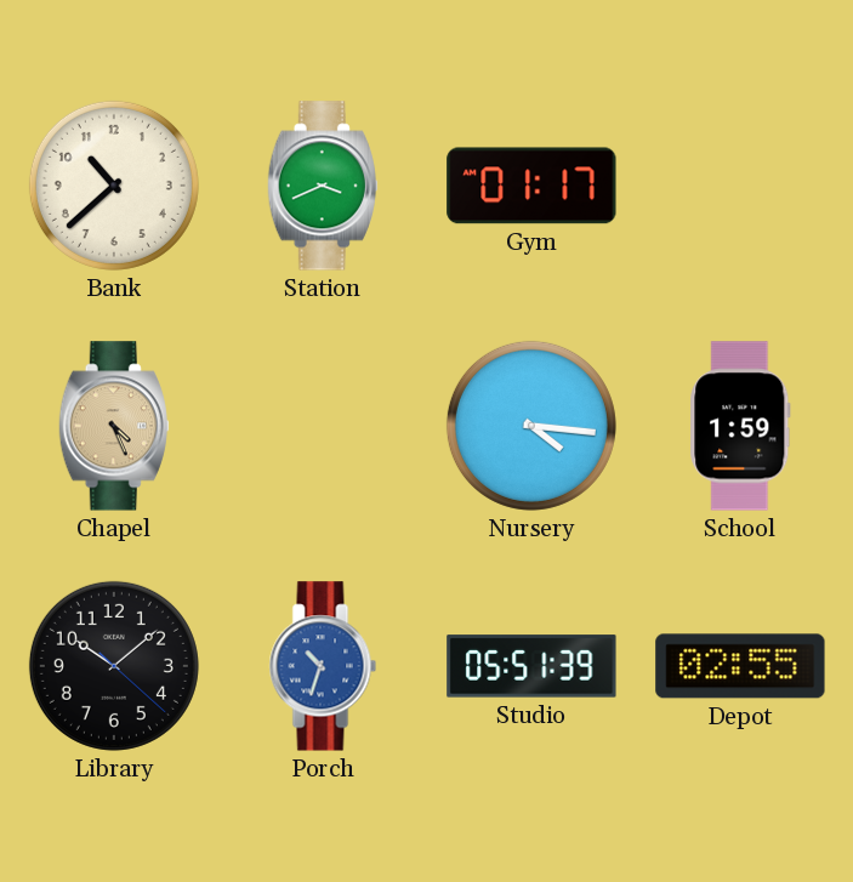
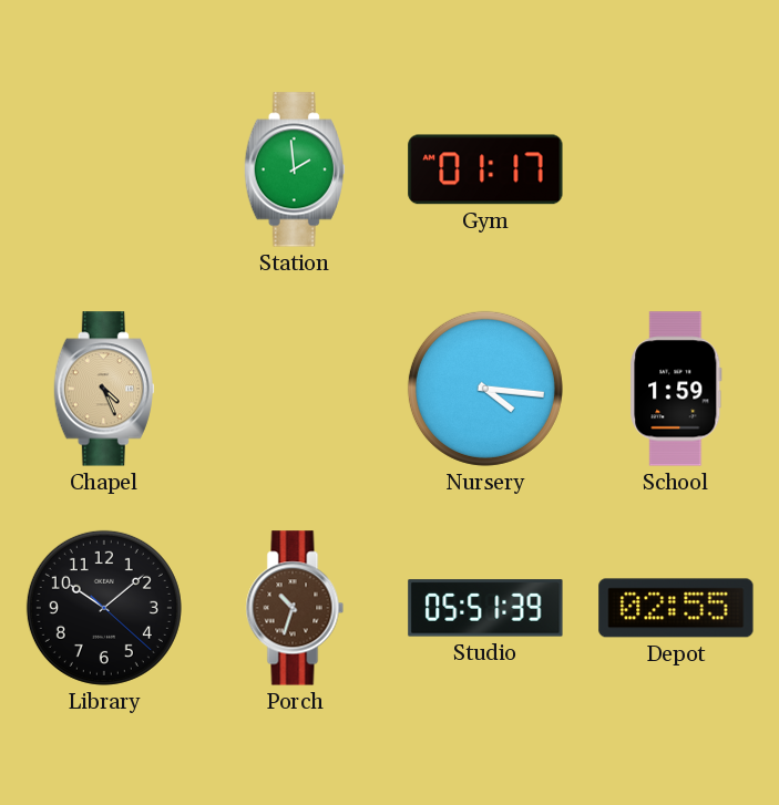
Bank: 10:38 -> none (114, 186)
Station: 3:41 -> 1:59 (295, 169)
Porch dial: blue -> brown (295, 608)
